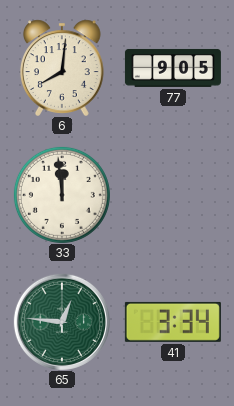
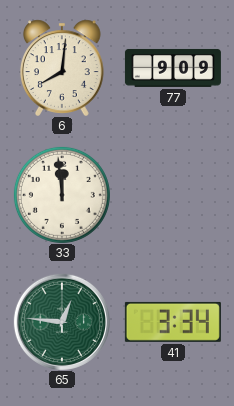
77: 9:05 -> 9:09 (173, 68)
